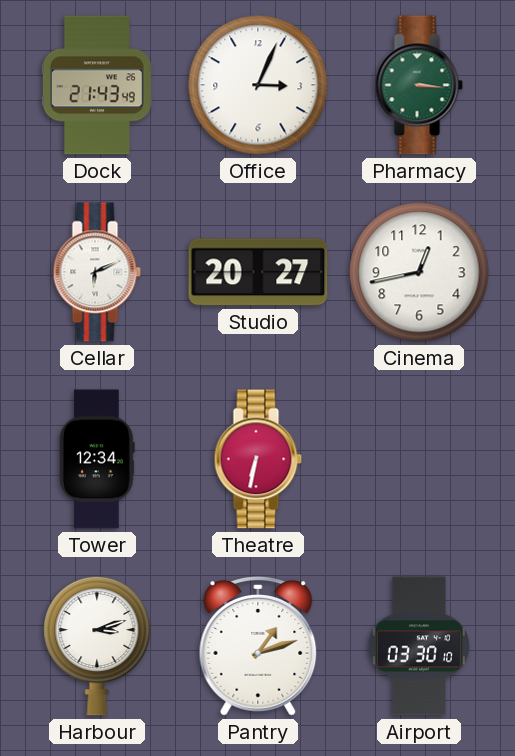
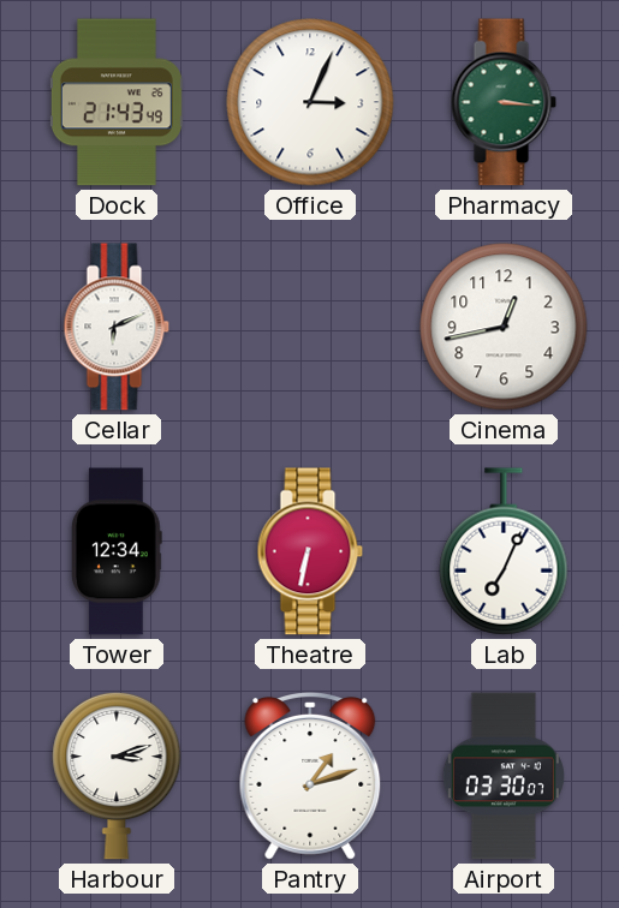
Studio: 20:27 -> none (258, 272)
Lab: none -> 7:04 (504, 551)
Airport: 03:30:10 -> 03:30:07 (504, 776)
